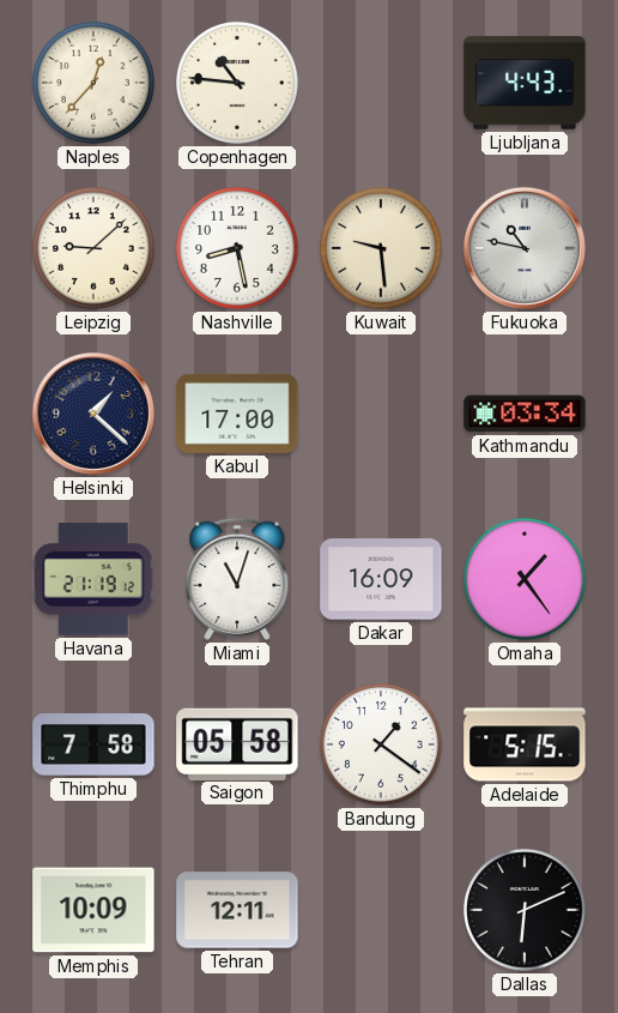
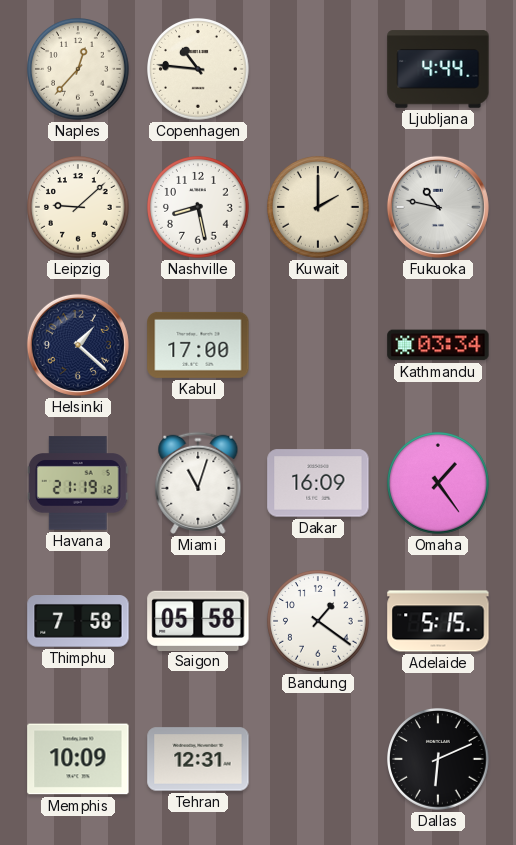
Ljubljana: 4:43 -> 4:44 (438, 69)
Kuwait: 9:29 -> 2:00 (319, 208)
Tehran: 12:11 -> 12:31 (198, 759)
